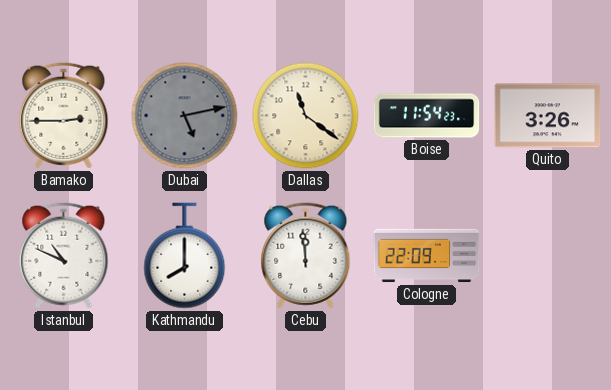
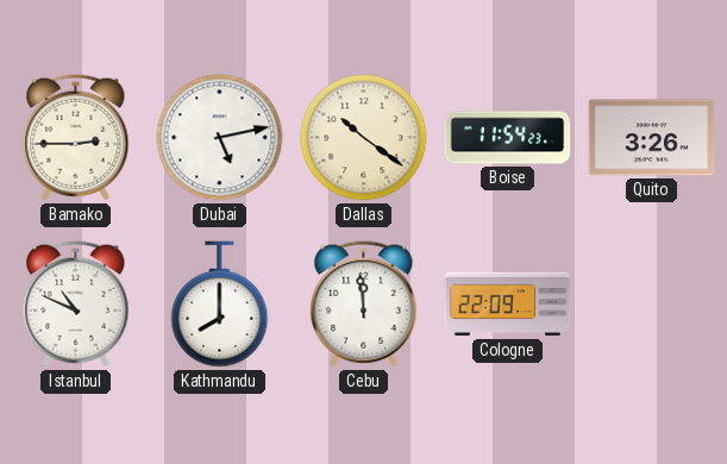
Dubai dial: grey -> white (220, 138)
Dallas: 11:21 -> 10:21 (364, 138)
